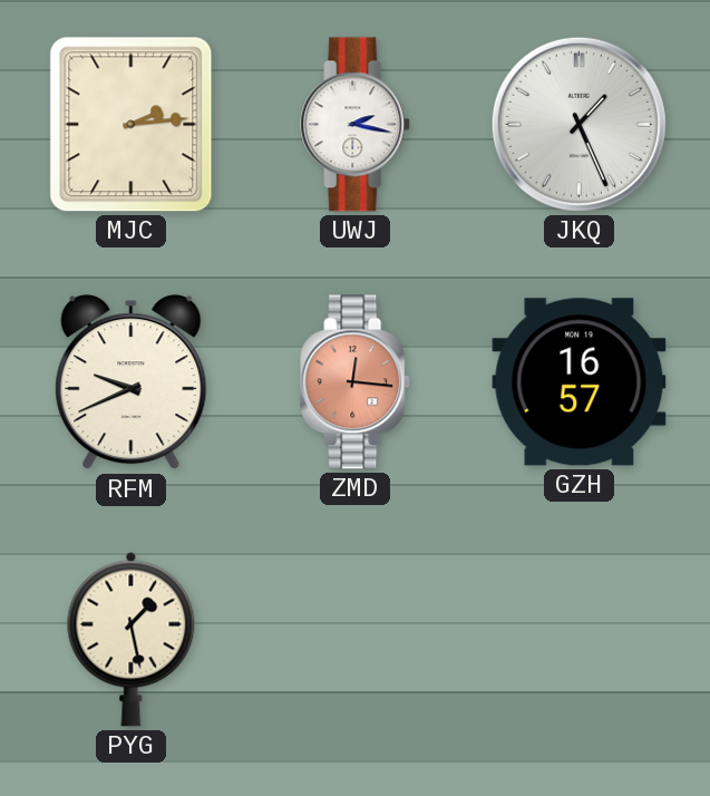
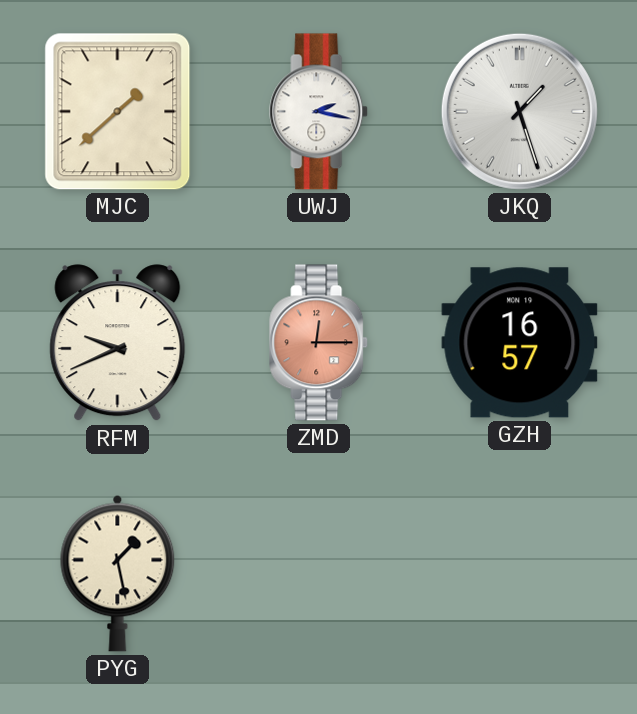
MJC: 2:14 -> 1:38 (118, 112)
JKQ: 1:26 -> 1:27 (519, 111)
ZMD: 12:16 -> 12:15 (319, 343)
